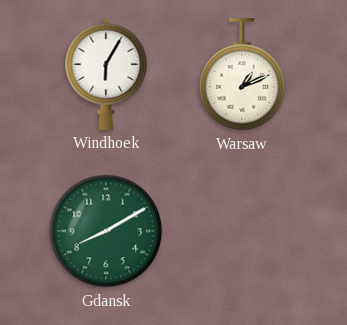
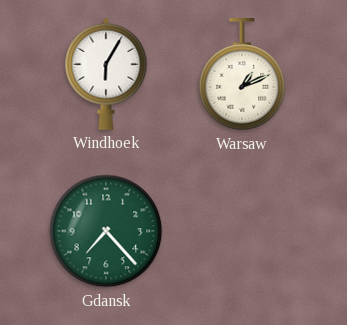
Gdansk: 8:10 -> 7:23 (106, 231)
